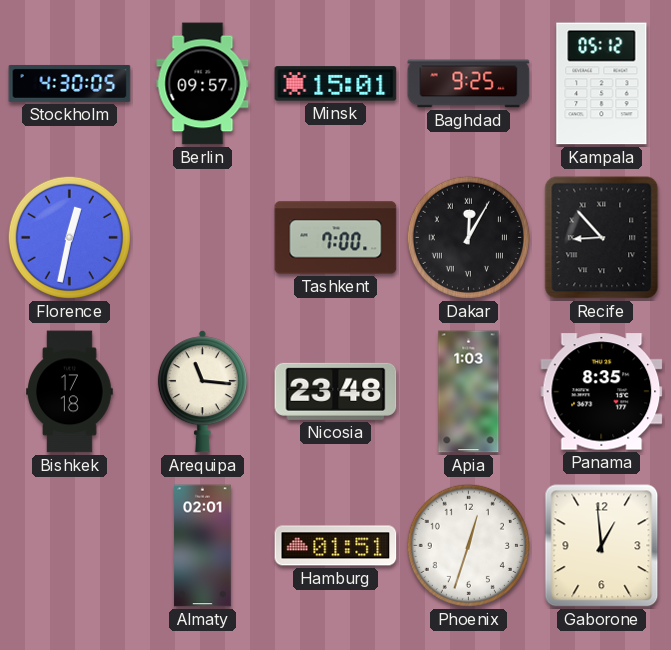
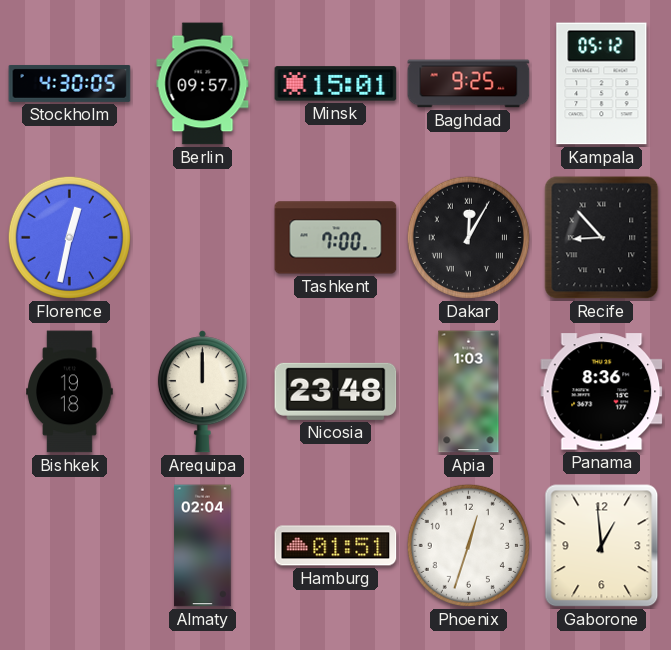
Bishkek: 17:18 -> 19:18 (70, 392)
Arequipa: 11:16 -> 12:00 (202, 392)
Panama: 8:35 -> 8:36 (602, 392)
Almaty: 02:01 -> 02:04 (203, 546)
